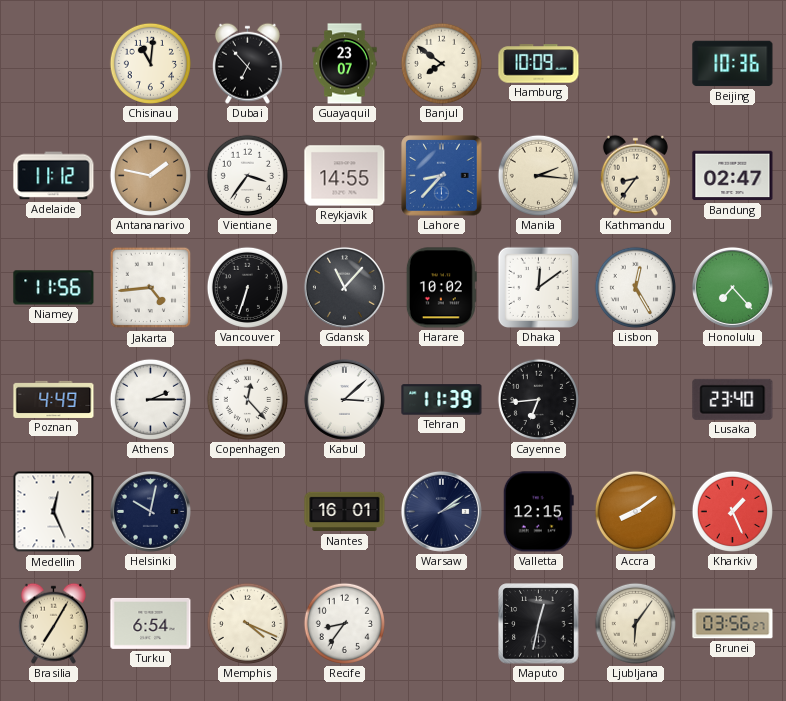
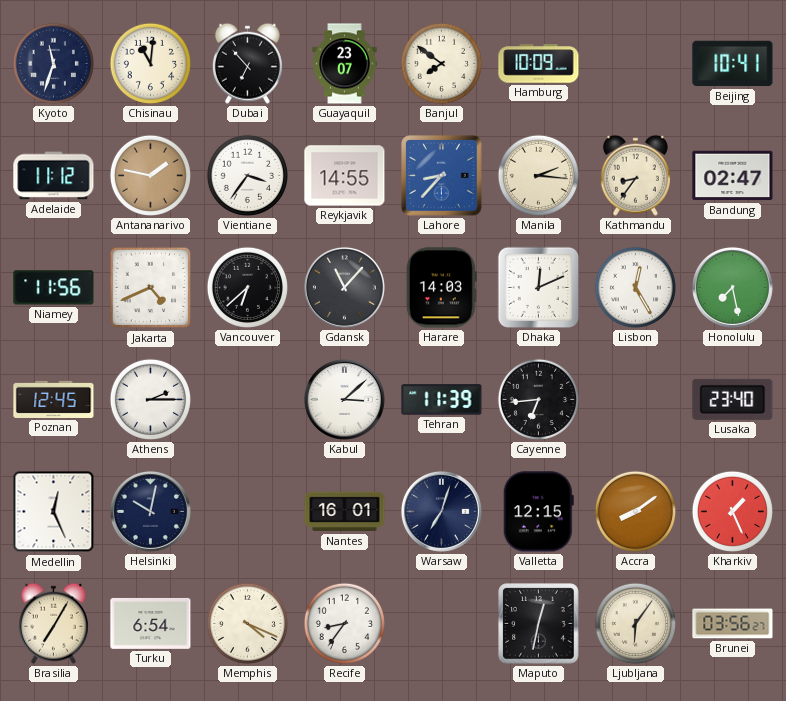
Kyoto: none -> 11:33 (53, 63)
Beijing: 10:36 -> 10:41 (733, 64)
Jakarta: 4:44 -> 4:41 (151, 288)
Vancouver: 6:33 -> 6:38 (247, 287)
Harare: 10:02 -> 14:03 (441, 288)
Dhaka: 12:09 -> 12:11 (538, 287)
Honolulu: 7:23 -> 7:28 (732, 287)
Poznan: 4:49 -> 12:45 (54, 399)
Copenhagen: 12:23 -> none (247, 399)
Warsaw: 2:09 -> 7:03 (441, 511)
